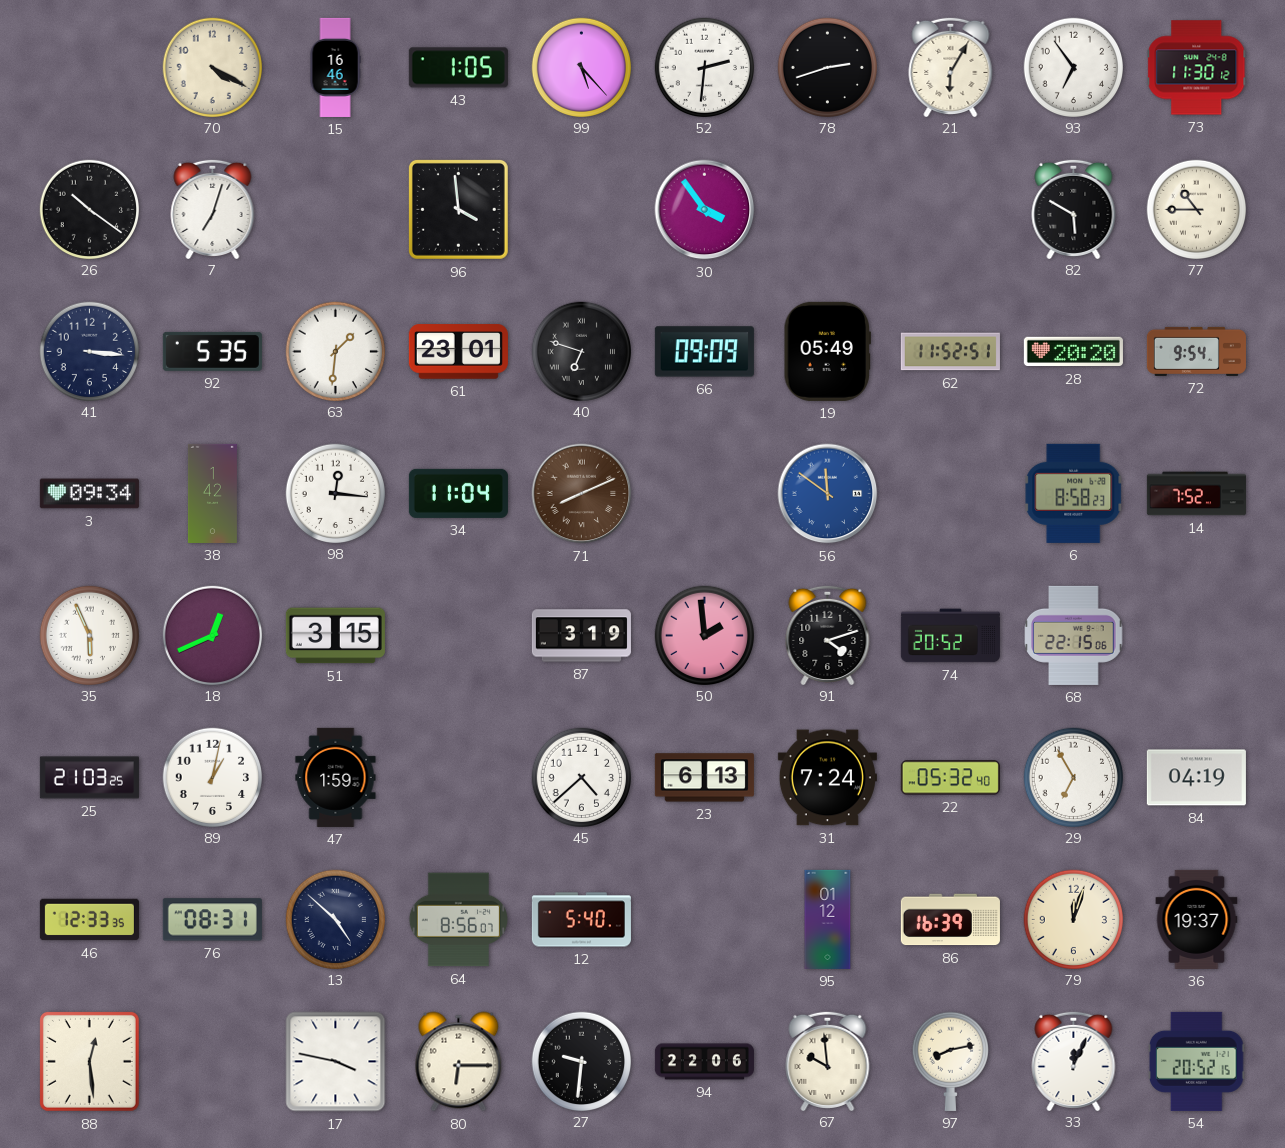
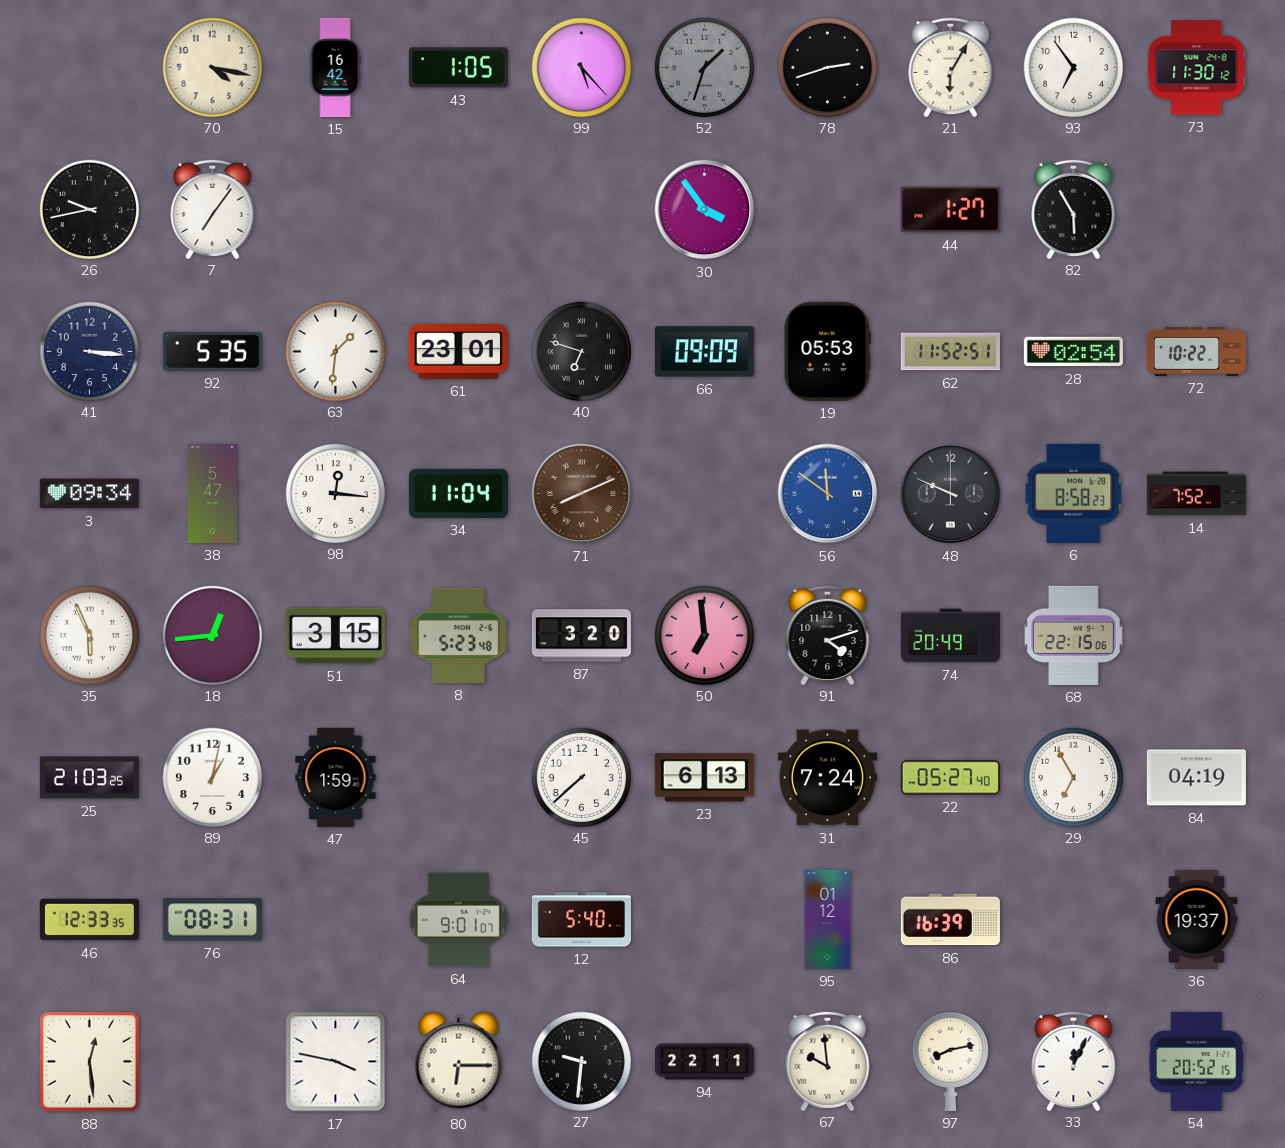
70: 4:20 -> 4:17 (212, 67)
15: 16:46 -> 16:42 (335, 67)
52: 2:31 -> 1:33 (704, 67)
52 dial: white -> grey (704, 67)
26: 10:21 -> 9:43 (89, 209)
7: 7:03 -> 7:06 (213, 208)
96: 3:59 -> none (458, 209)
44: none -> 1:27 (950, 210)
82: 5:50 -> 5:55 (1074, 208)
77: 10:45 -> none (1196, 209)
19: 05:49 -> 05:53 (827, 351)
28: 20:20 -> 02:54 (1073, 352)
72: 9:54 -> 10:22 (1196, 351)
38: 1:42 -> 5:47 (212, 493)
48: none -> 9:49 (951, 494)
18: 12:41 -> 12:44 (212, 635)
8: none -> 5:23 (458, 635)
87: 3:19 -> 3:20 (581, 636)
50: 1:59 -> 6:59 (704, 635)
74: 20:52 -> 20:49 (950, 636)
45: 4:38 -> 7:38 (581, 777)
22: 05:32 -> 05:27 (950, 778)
13: 4:52 -> none (335, 919)
64: 8:56 -> 9:01 (458, 920)
79: 12:03 -> none (1073, 919)
94: 22:06 -> 22:11 (704, 1062)
